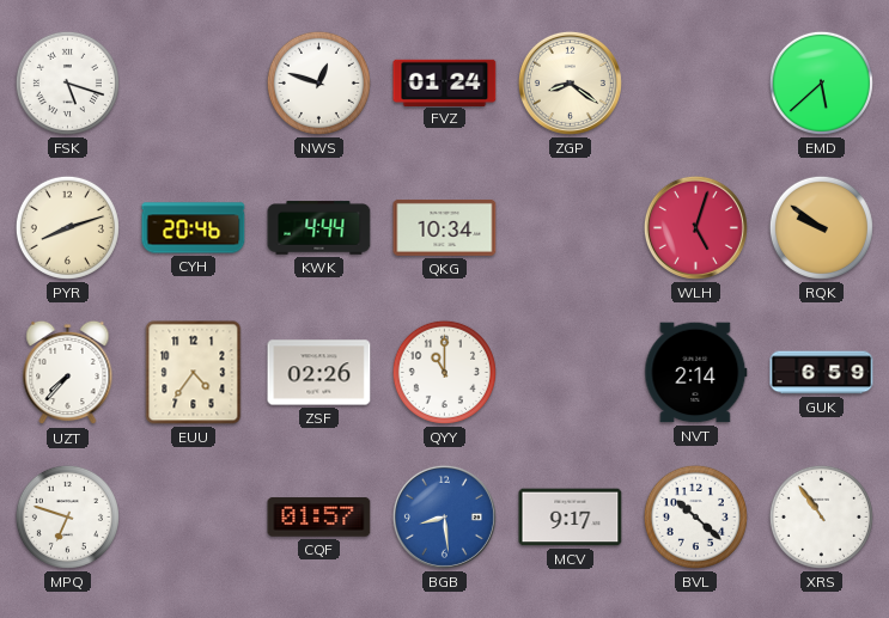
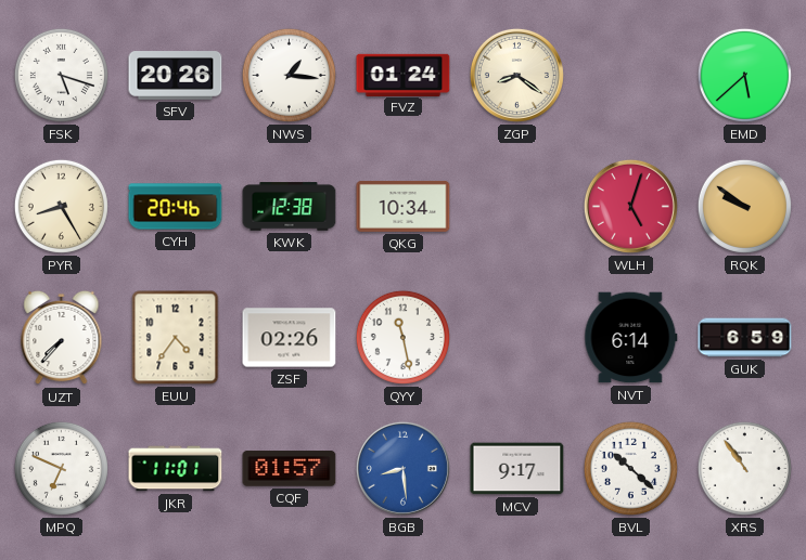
SFV: none -> 20:26 (176, 76)
NWS: 12:48 -> 1:16 (289, 75)
PYR: 8:12 -> 8:25 (61, 206)
KWK: 4:44 -> 12:38 (290, 207)
QYY: 11:00 -> 11:28 (402, 337)
NVT: 2:14 -> 6:14 (631, 338)
MPQ: 6:48 -> 6:49 (61, 468)
JKR: none -> 11:01 (176, 469)
